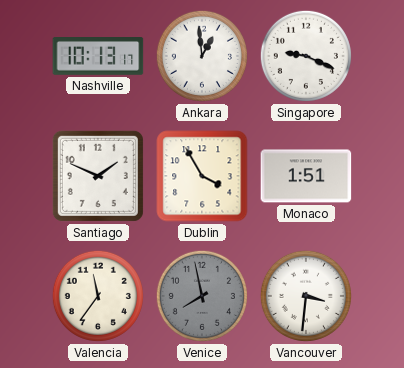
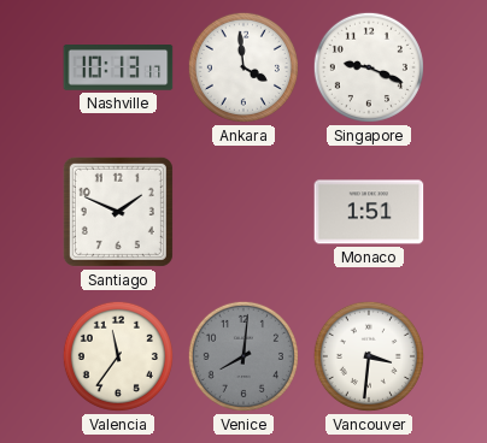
Ankara: 12:59 -> 3:59 (243, 67)
Dublin: 3:55 -> none (202, 176)
Venice: 7:58 -> 8:01 (243, 356)
